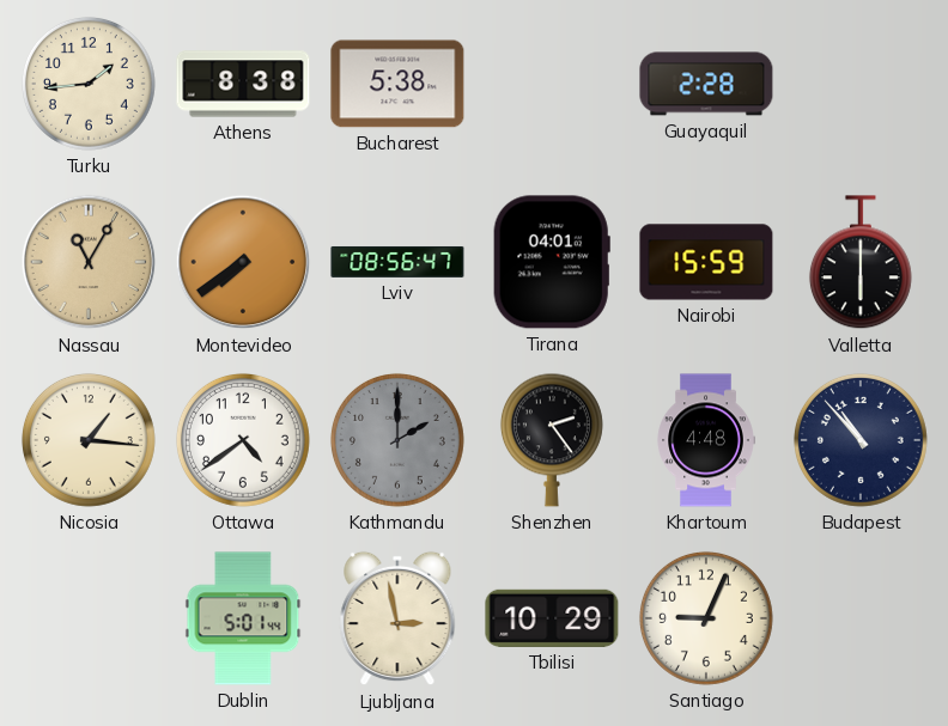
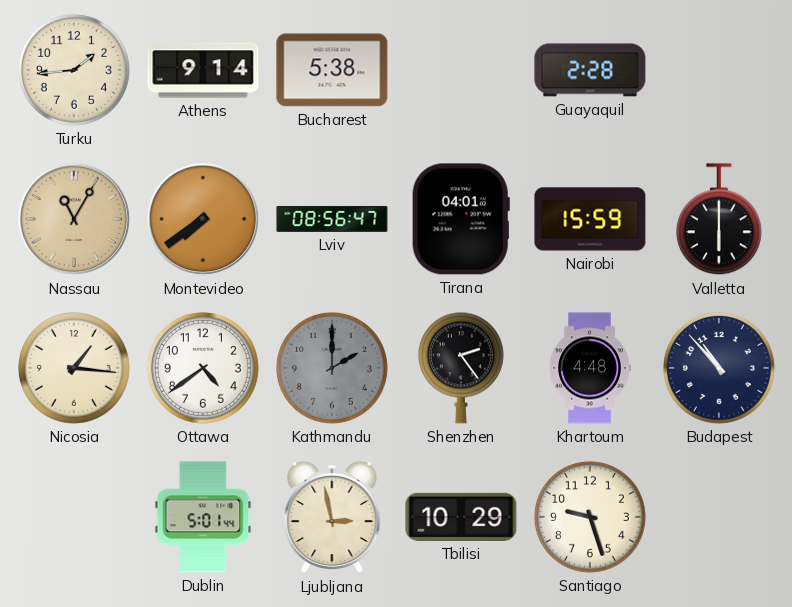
Athens: 8:38 -> 9:14 (203, 70)
Santiago: 9:04 -> 9:27 (590, 517)
